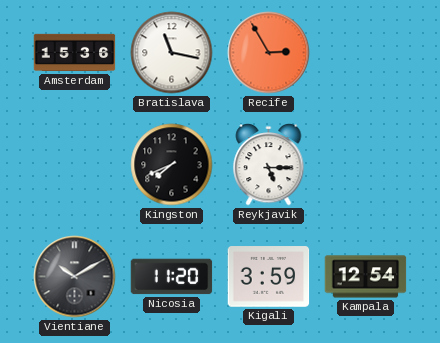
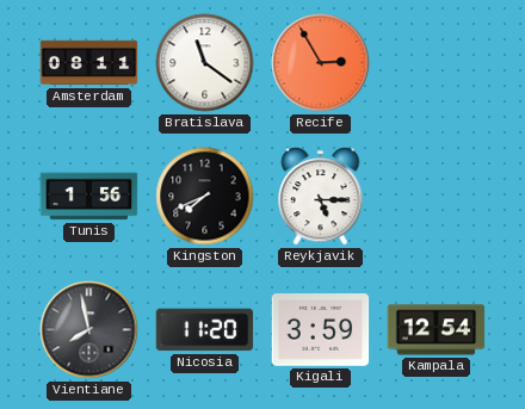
Amsterdam: 15:36 -> 08:11 (89, 63)
Bratislava: 11:17 -> 11:21 (205, 63)
Tunis: none -> 1:56 (89, 197)
Vientiane: 10:10 -> 7:58 (89, 330)
